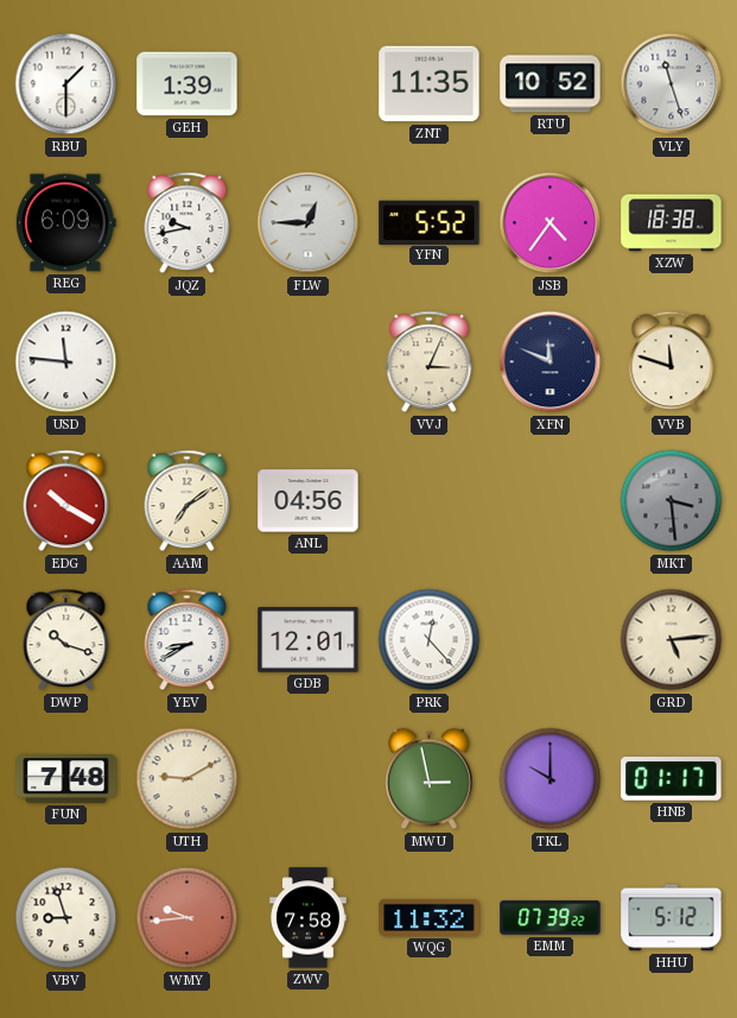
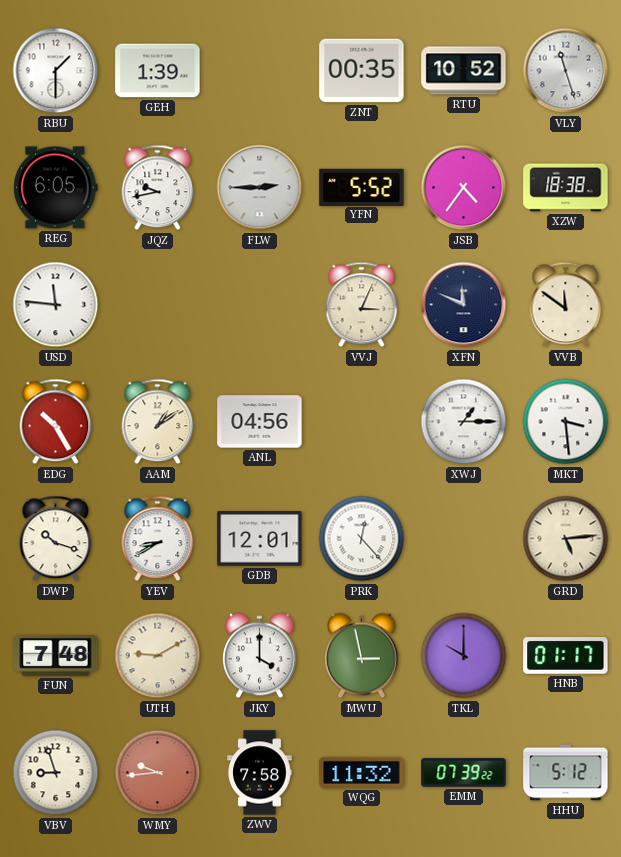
ZNT: 11:35 -> 00:35 (362, 71)
REG: 6:09 -> 6:05 (55, 188)
FLW: 12:45 -> 2:45 (260, 188)
VVB: 11:48 -> 11:51 (566, 305)
EDG: 10:20 -> 10:25 (56, 422)
AAM: 7:09 -> 1:09 (158, 422)
XWJ: none -> 1:15 (464, 422)
MKT dial: grey -> white (566, 422)
JKY: none -> 4:00 (260, 656)
